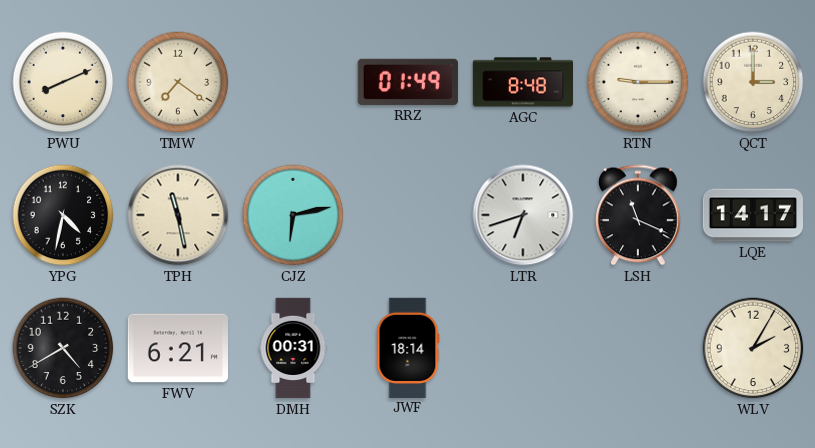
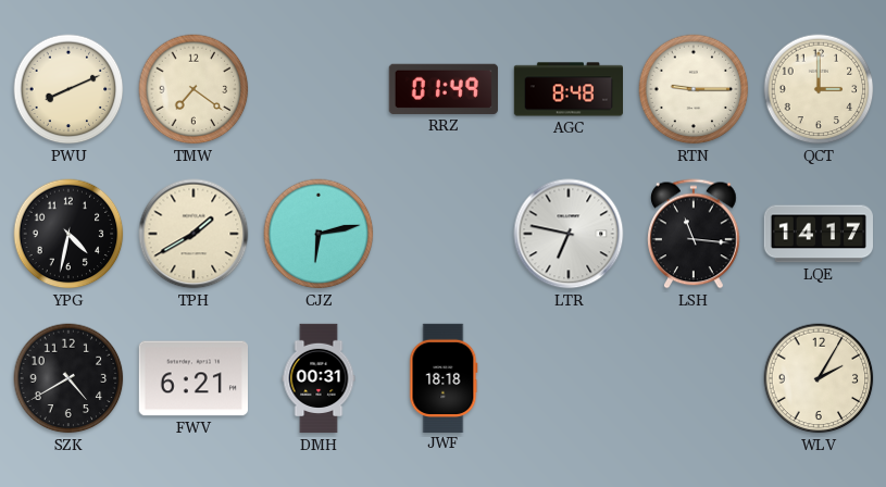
TPH: 11:28 -> 1:40 (194, 234)
LTR: 6:42 -> 6:47 (569, 234)
LSH: 11:19 -> 11:16 (695, 234)
JWF: 18:14 -> 18:18 (444, 377)
